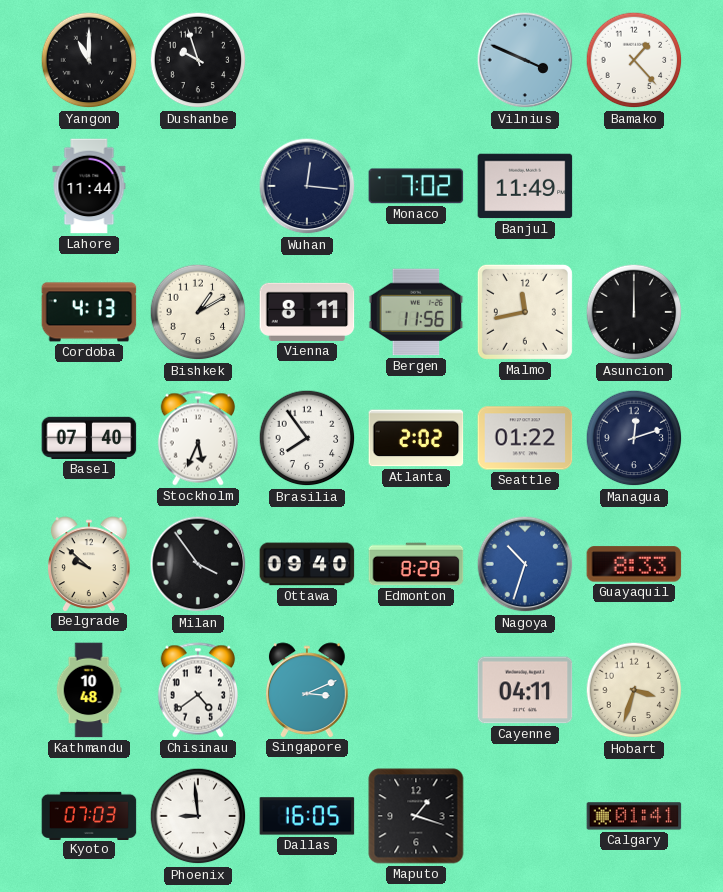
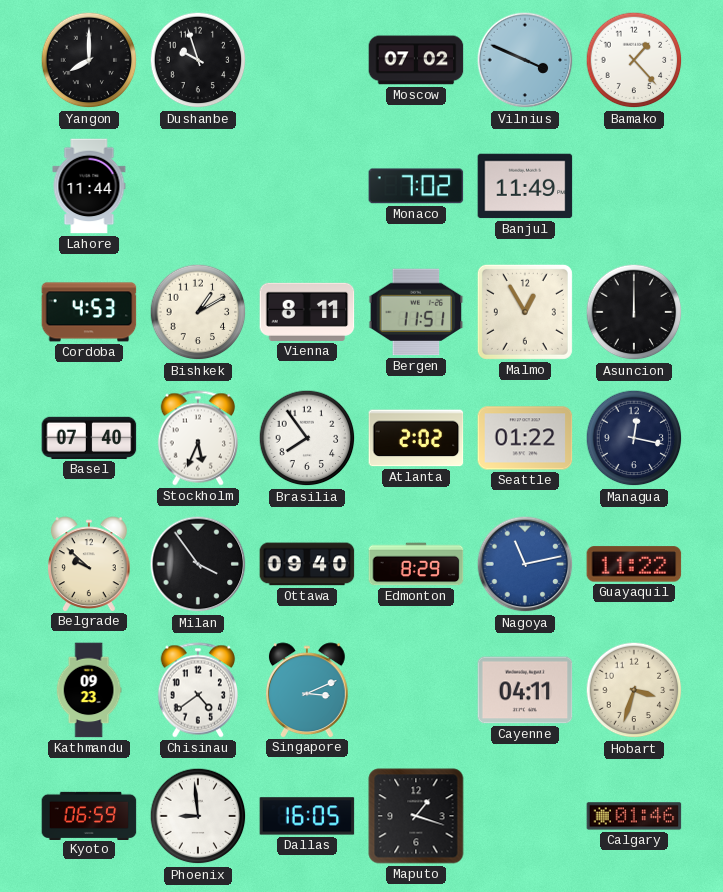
Yangon: 11:00 -> 8:00 (89, 60)
Moscow: none -> 07:02 (416, 60)
Wuhan: 12:16 -> none (307, 186)
Cordoba: 4:13 -> 4:53 (89, 312)
Bergen: 11:56 -> 11:51 (416, 312)
Malmo: 11:43 -> 12:55 (525, 312)
Managua: 12:12 -> 12:17 (634, 438)
Nagoya: 10:33 -> 11:13 (525, 564)
Guayaquil: 8:33 -> 11:22 (634, 564)
Kathmandu: 10:48 -> 09:23 (89, 690)
Kyoto: 07:03 -> 06:59 (89, 815)
Calgary: 01:41 -> 01:46 (634, 816)
